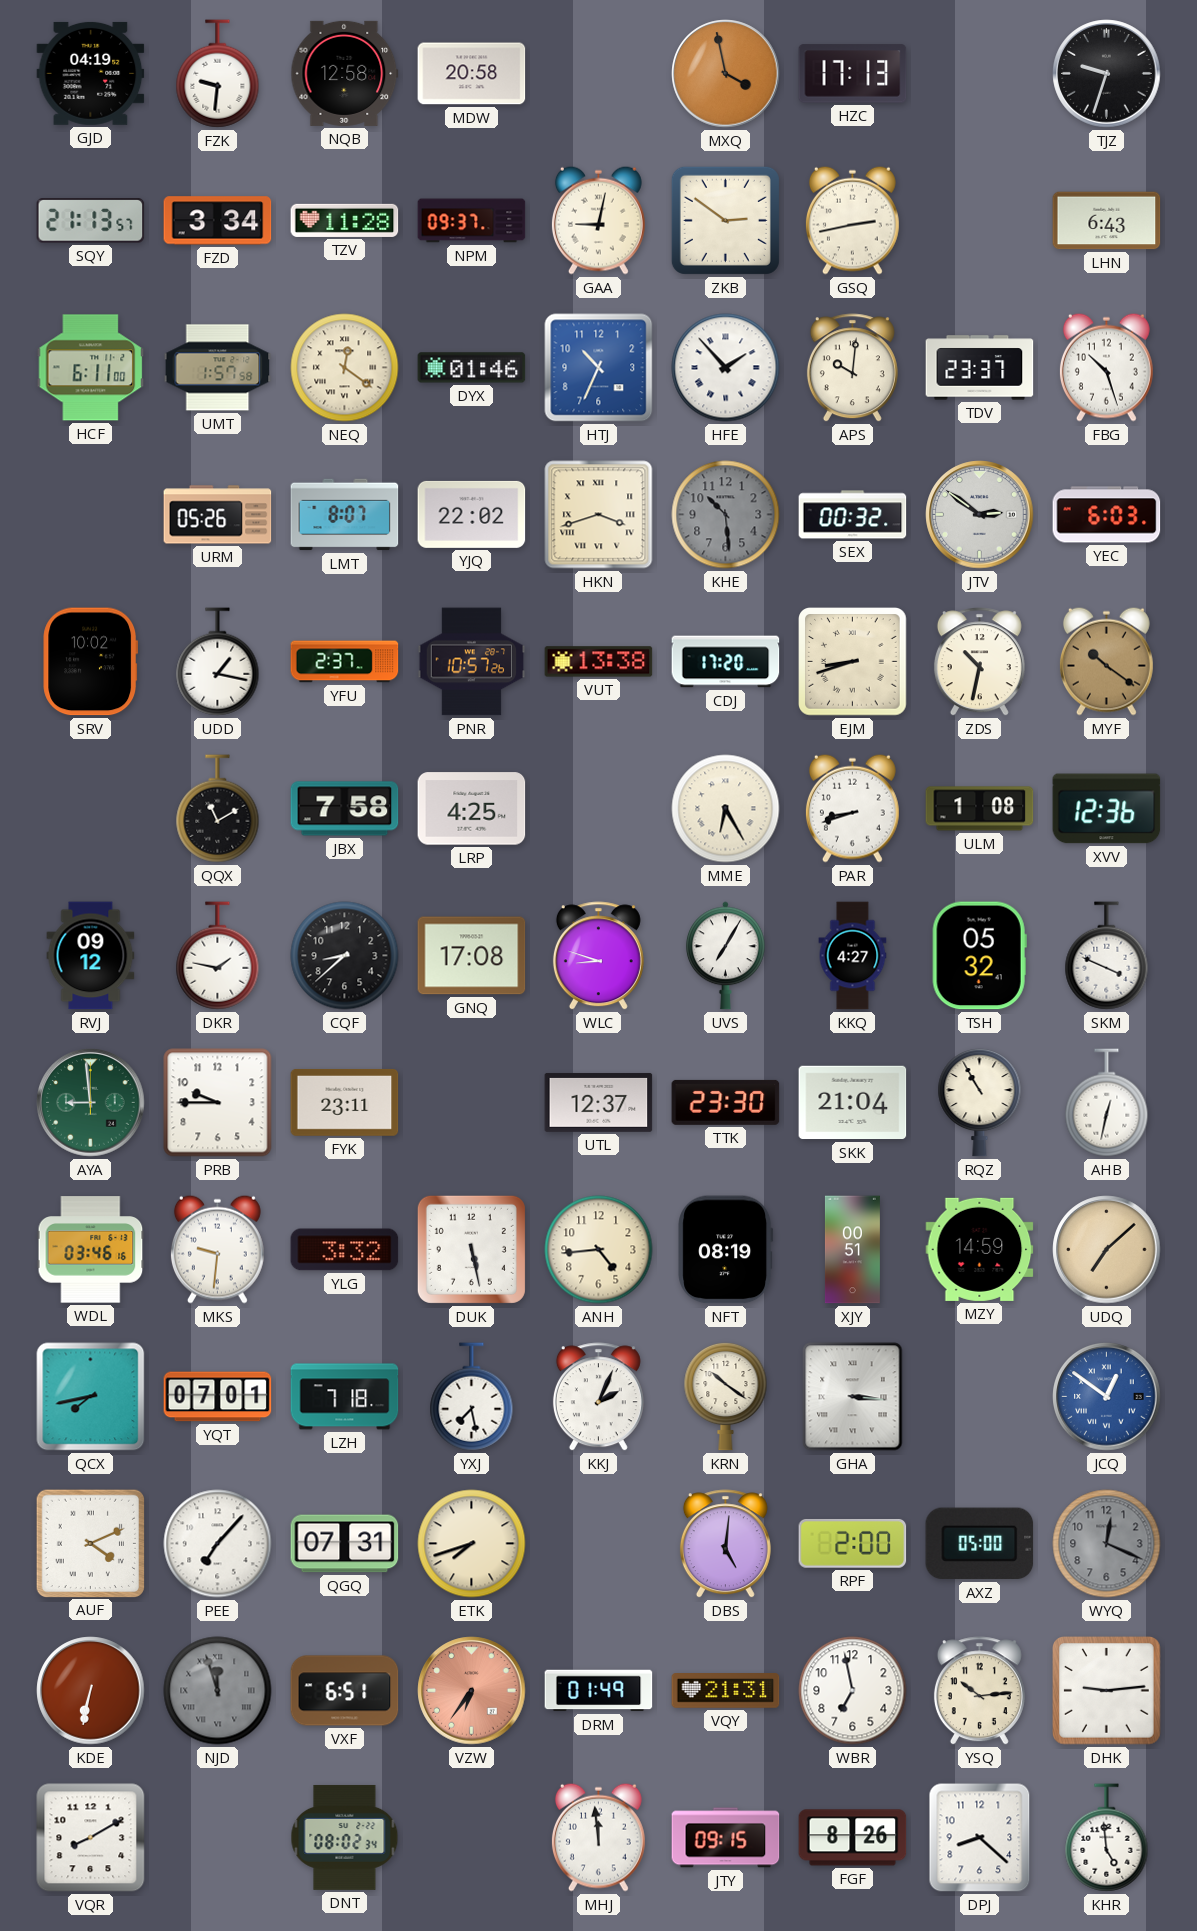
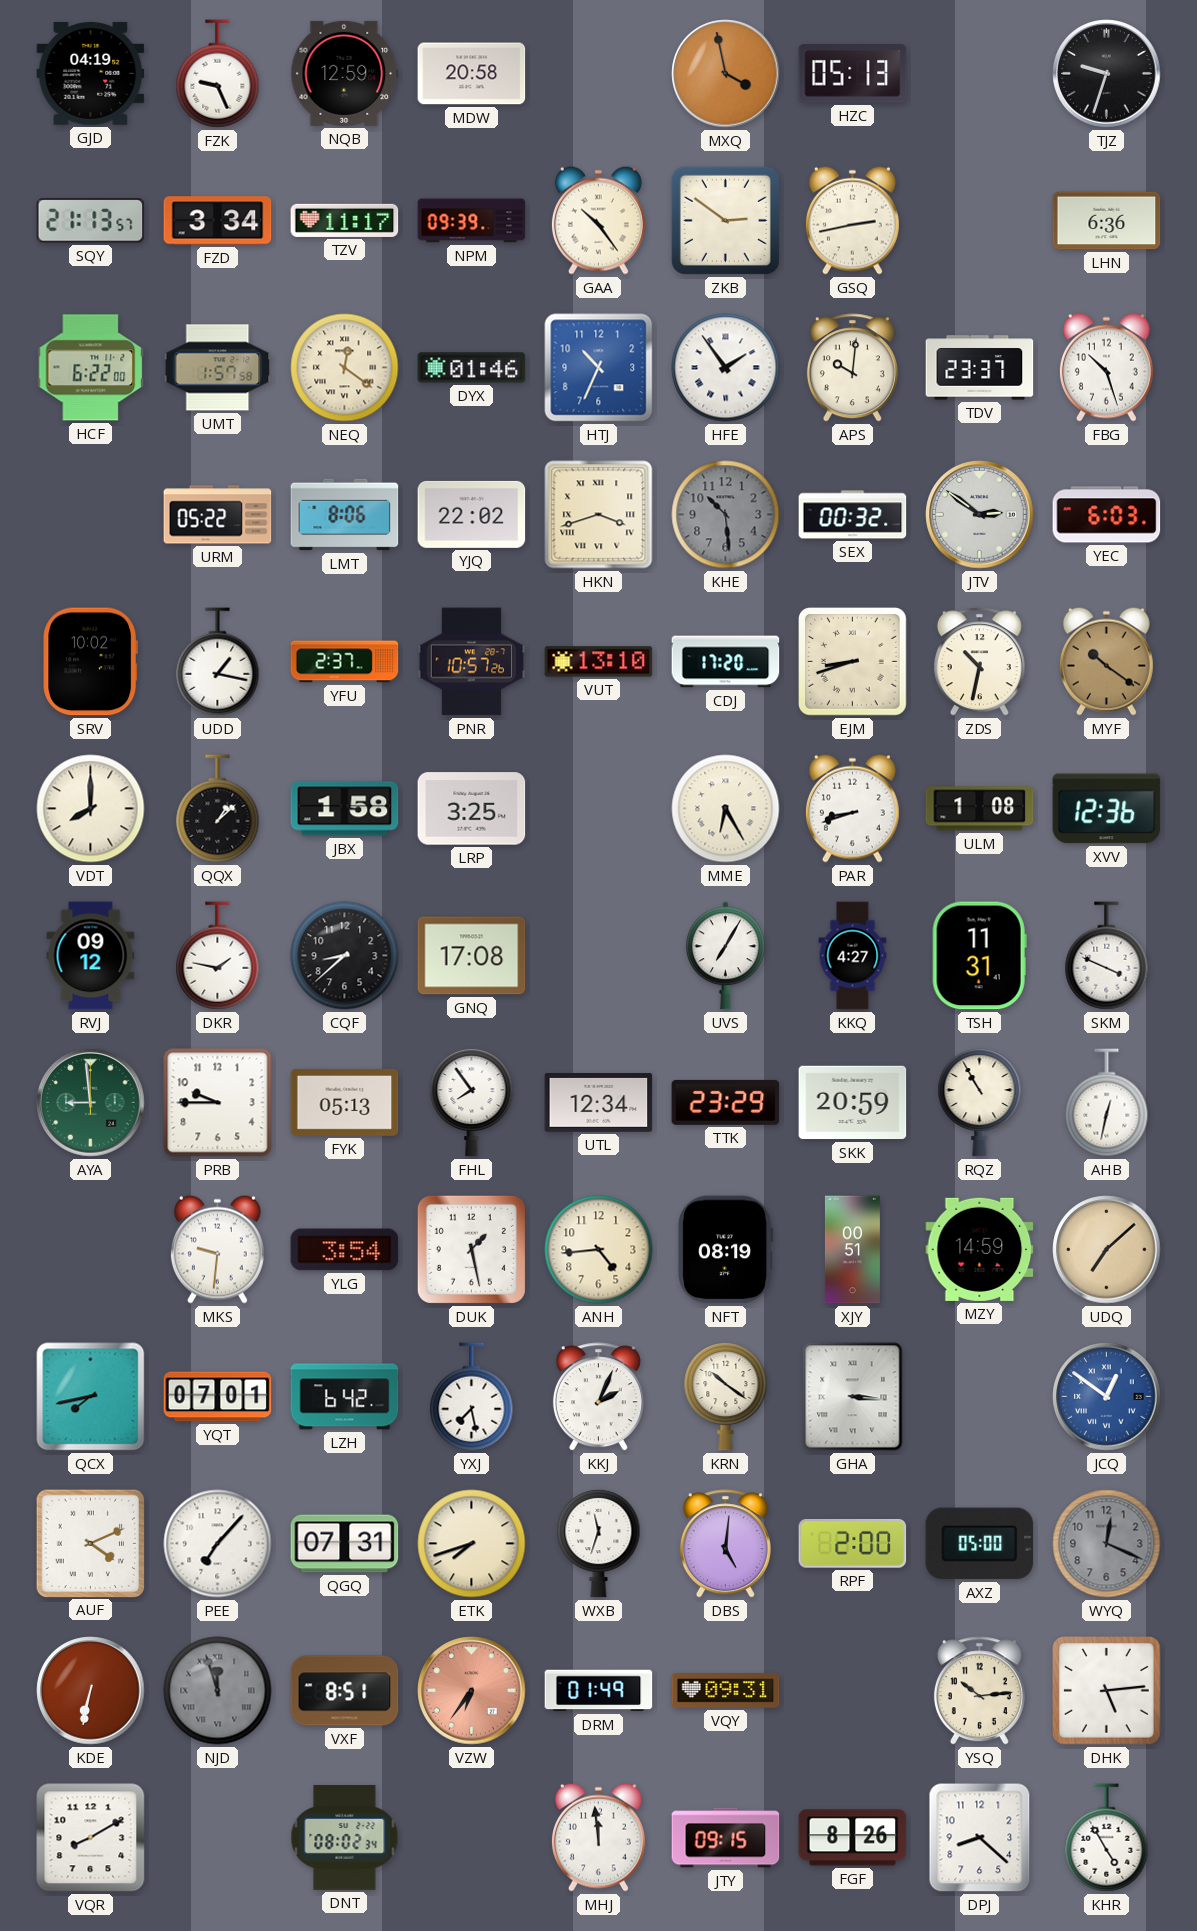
FZK: 9:31 -> 9:26 (218, 74)
NQB: 12:58 -> 12:59 (345, 73)
HZC: 17:13 -> 05:13 (853, 74)
TZV: 11:28 -> 11:17 (345, 220)
NPM: 09:37 -> 09:39 (472, 221)
GAA: 9:02 -> 10:24 (598, 220)
LHN: 6:43 -> 6:36 (1107, 221)
HCF: 6:11 -> 6:22 (91, 368)
HFE: 1:53 -> 1:54 (726, 368)
URM: 05:26 -> 05:22 (218, 515)
LMT: 8:07 -> 8:06 (345, 515)
VUT: 13:38 -> 13:10 (599, 662)
VDT: none -> 8:00 (91, 809)
QQX: 11:10 -> 1:08 (218, 809)
JBX: 7:58 -> 1:58 (345, 809)
LRP: 4:25 -> 3:25 (472, 809)
WLC: 8:48 -> none (598, 956)
TSH: 05:32 -> 11:31 (979, 956)
FYK: 23:11 -> 05:13 (345, 1102)
FHL: none -> 7:54 (472, 1102)
UTL: 12:37 -> 12:34 (599, 1102)
TTK: 23:30 -> 23:29 (726, 1102)
SKK: 21:04 -> 20:59 (853, 1103)
WDL: 03:46 -> none (91, 1250)
YLG: 3:32 -> 3:54 (345, 1250)
DUK: 5:28 -> 1:28 (471, 1249)
LZH: 7:18 -> 6:42 (345, 1397)
WXB: none -> 11:33 (599, 1543)
VXF: 6:51 -> 8:51 (345, 1691)
VQY: 21:31 -> 09:31 (726, 1691)
WBR: 6:58 -> none (853, 1691)
DHK: 9:14 -> 5:14 (1107, 1691)
KHR: 4:59 -> 4:55 (1107, 1838)
